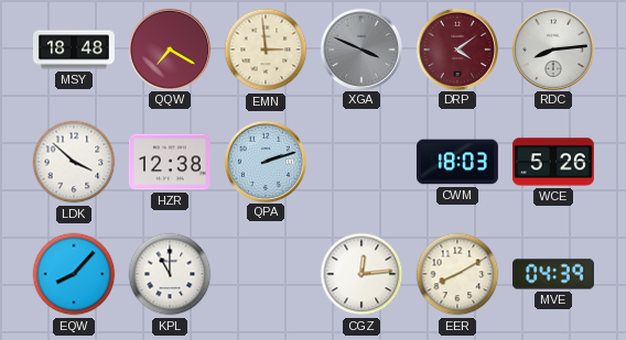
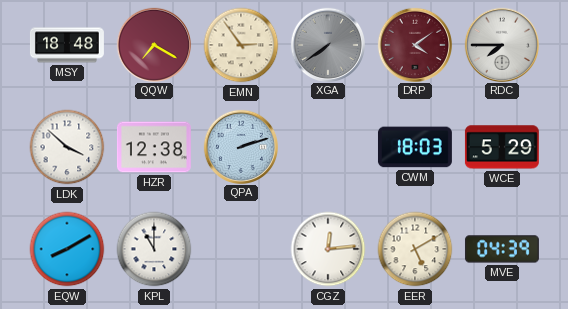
EMN: 2:59 -> 2:54 (241, 45)
XGA: 3:49 -> 7:39 (327, 44)
RDC: 8:14 -> 7:45 (501, 44)
WCE: 5:26 -> 5:29 (502, 147)
EQW: 8:07 -> 8:10 (67, 249)
EER: 8:10 -> 5:10 (415, 249)
